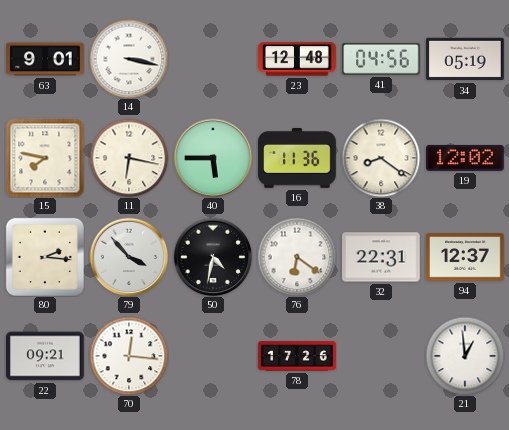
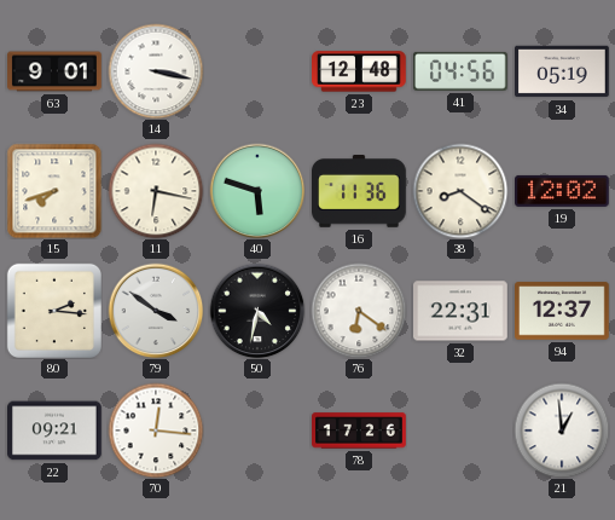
15: 7:47 -> 7:42 (54, 191)
40: 5:45 -> 5:48 (257, 191)
79: 3:53 -> 3:51 (156, 311)
